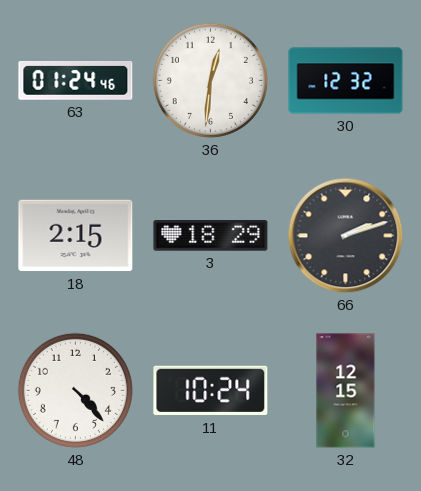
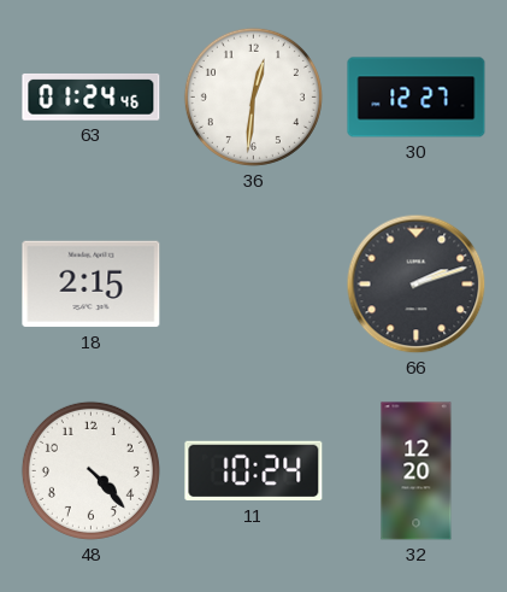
30: 12:32 -> 12:27 (417, 98)
3: 18:29 -> none (211, 236)
32: 12:15 -> 12:20 (417, 471)
